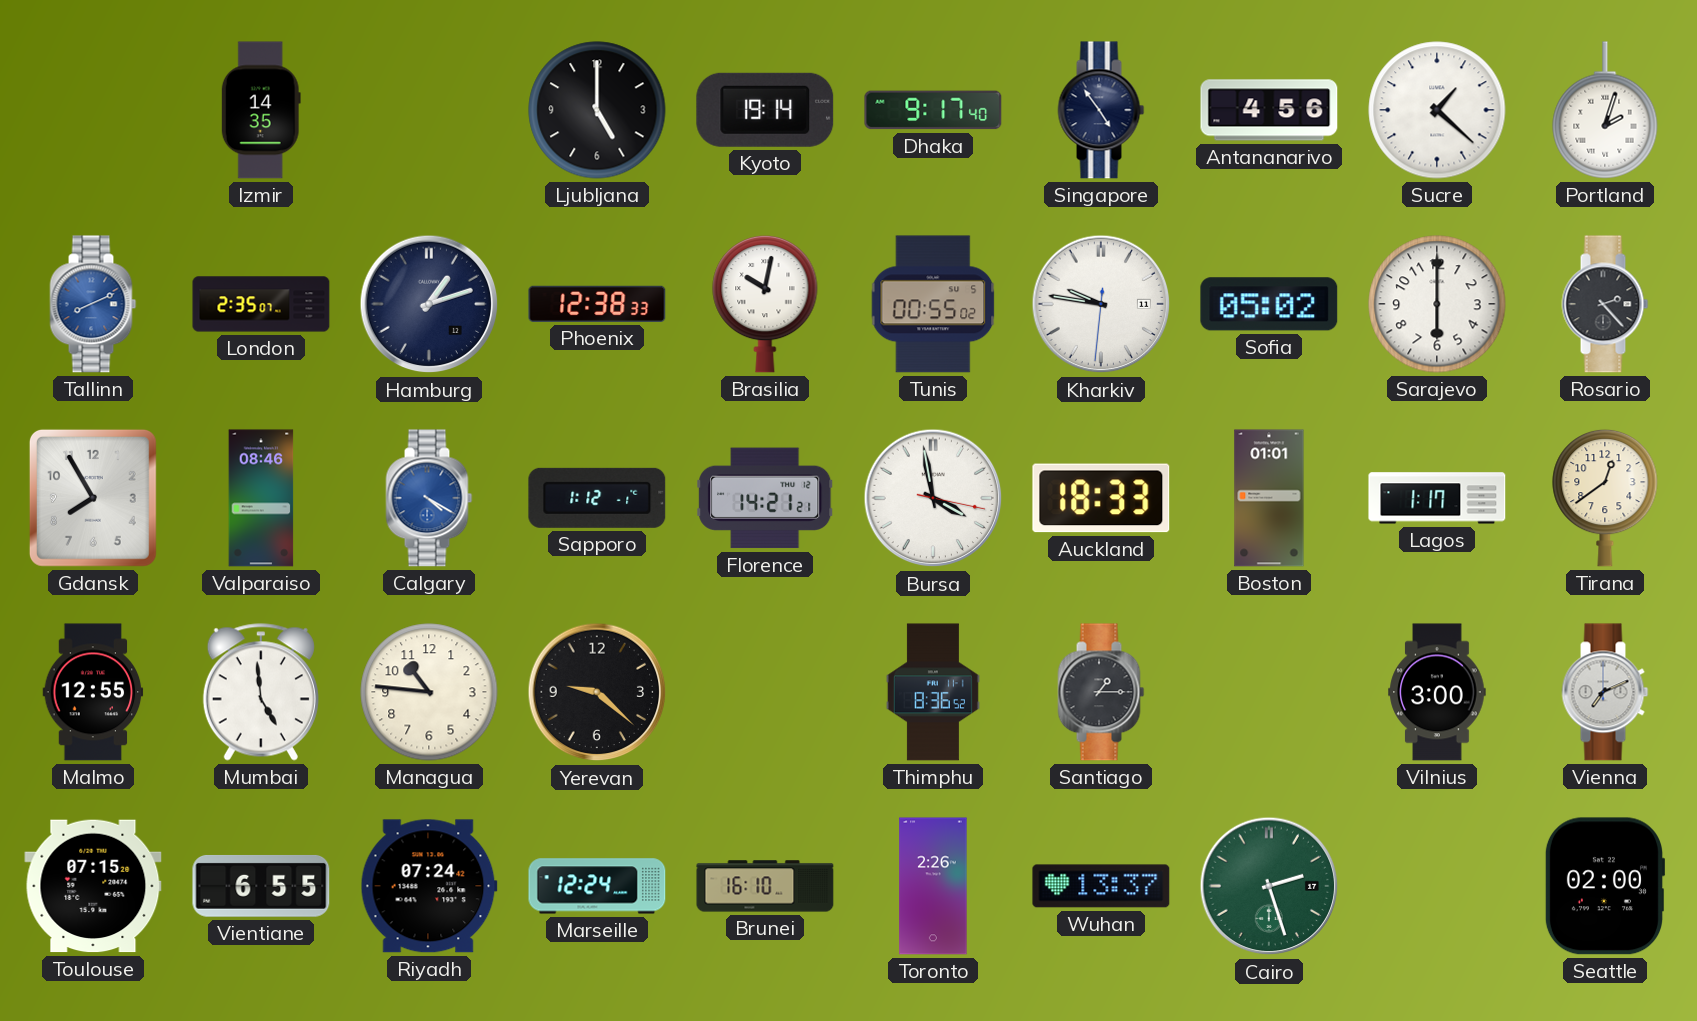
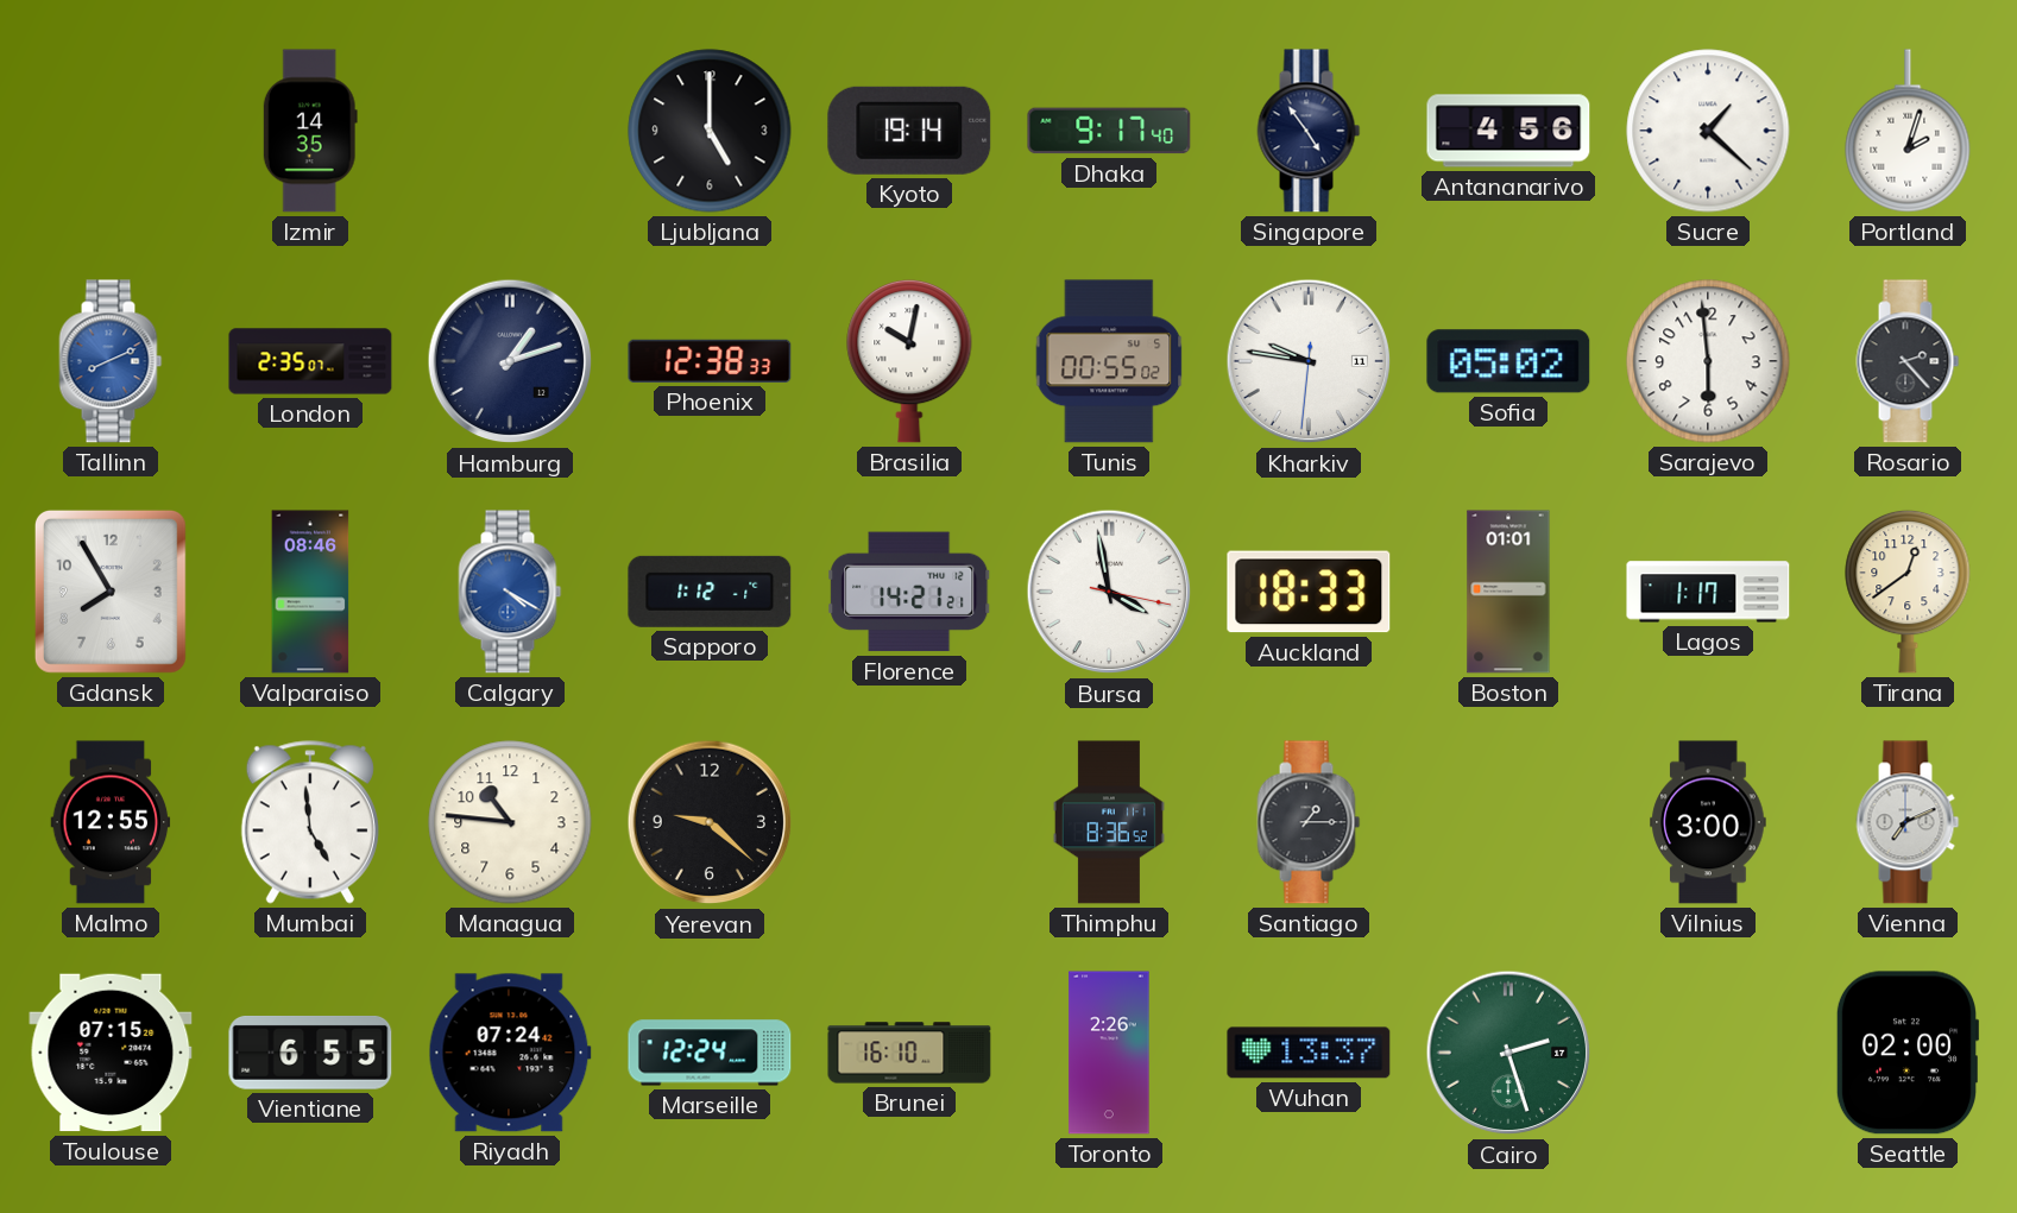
Sarajevo: 6:00 -> 5:59 (1708, 361)
